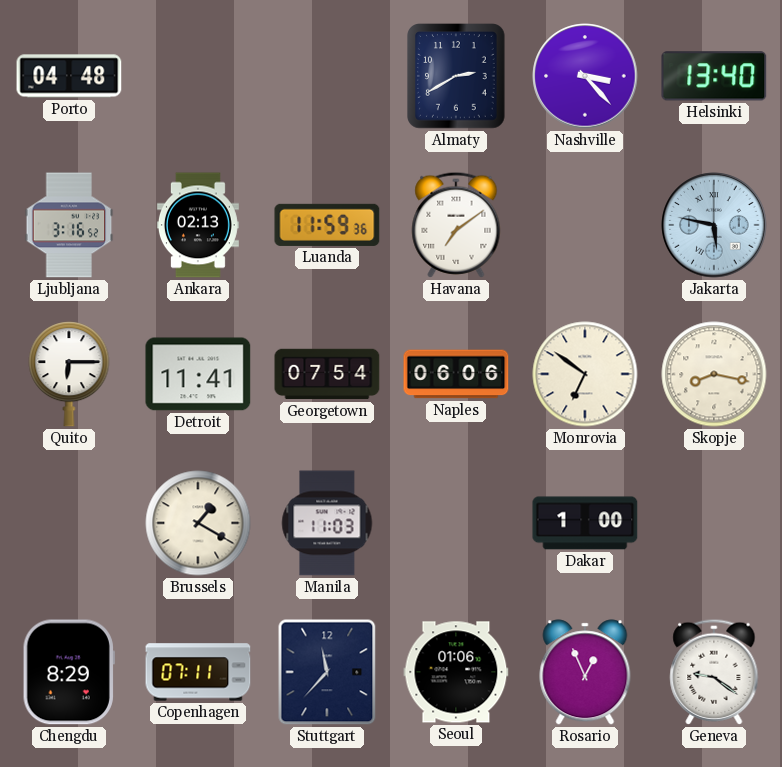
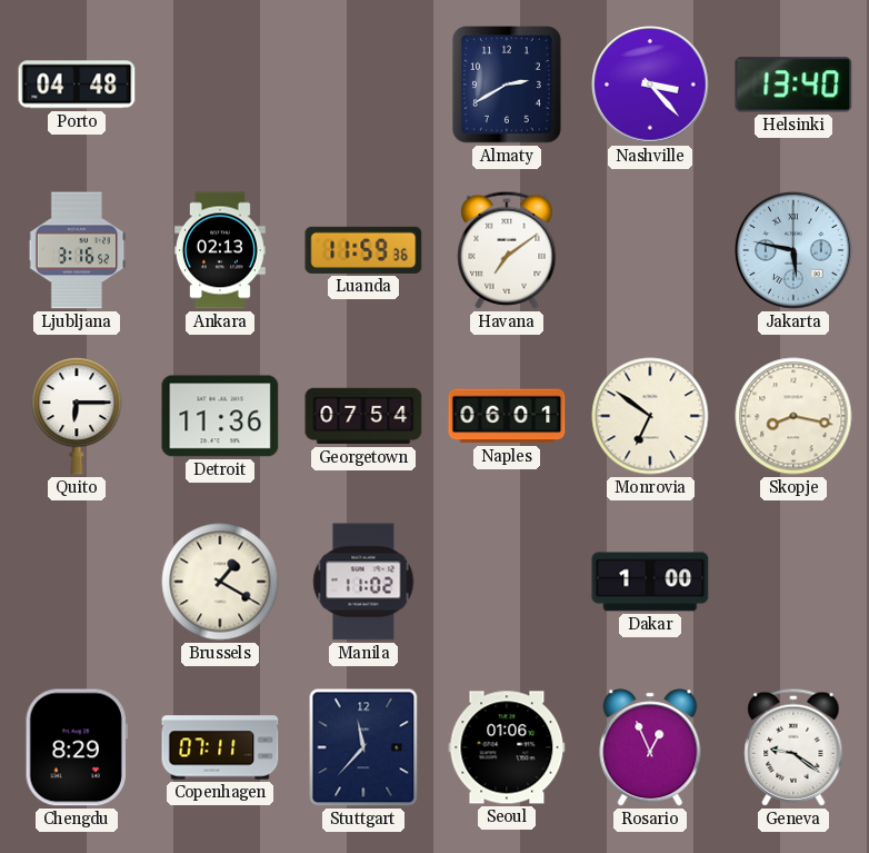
Detroit: 11:41 -> 11:36 (220, 416)
Naples: 06:06 -> 06:01 (507, 416)
Manila: 11:03 -> 11:02 (363, 582)
